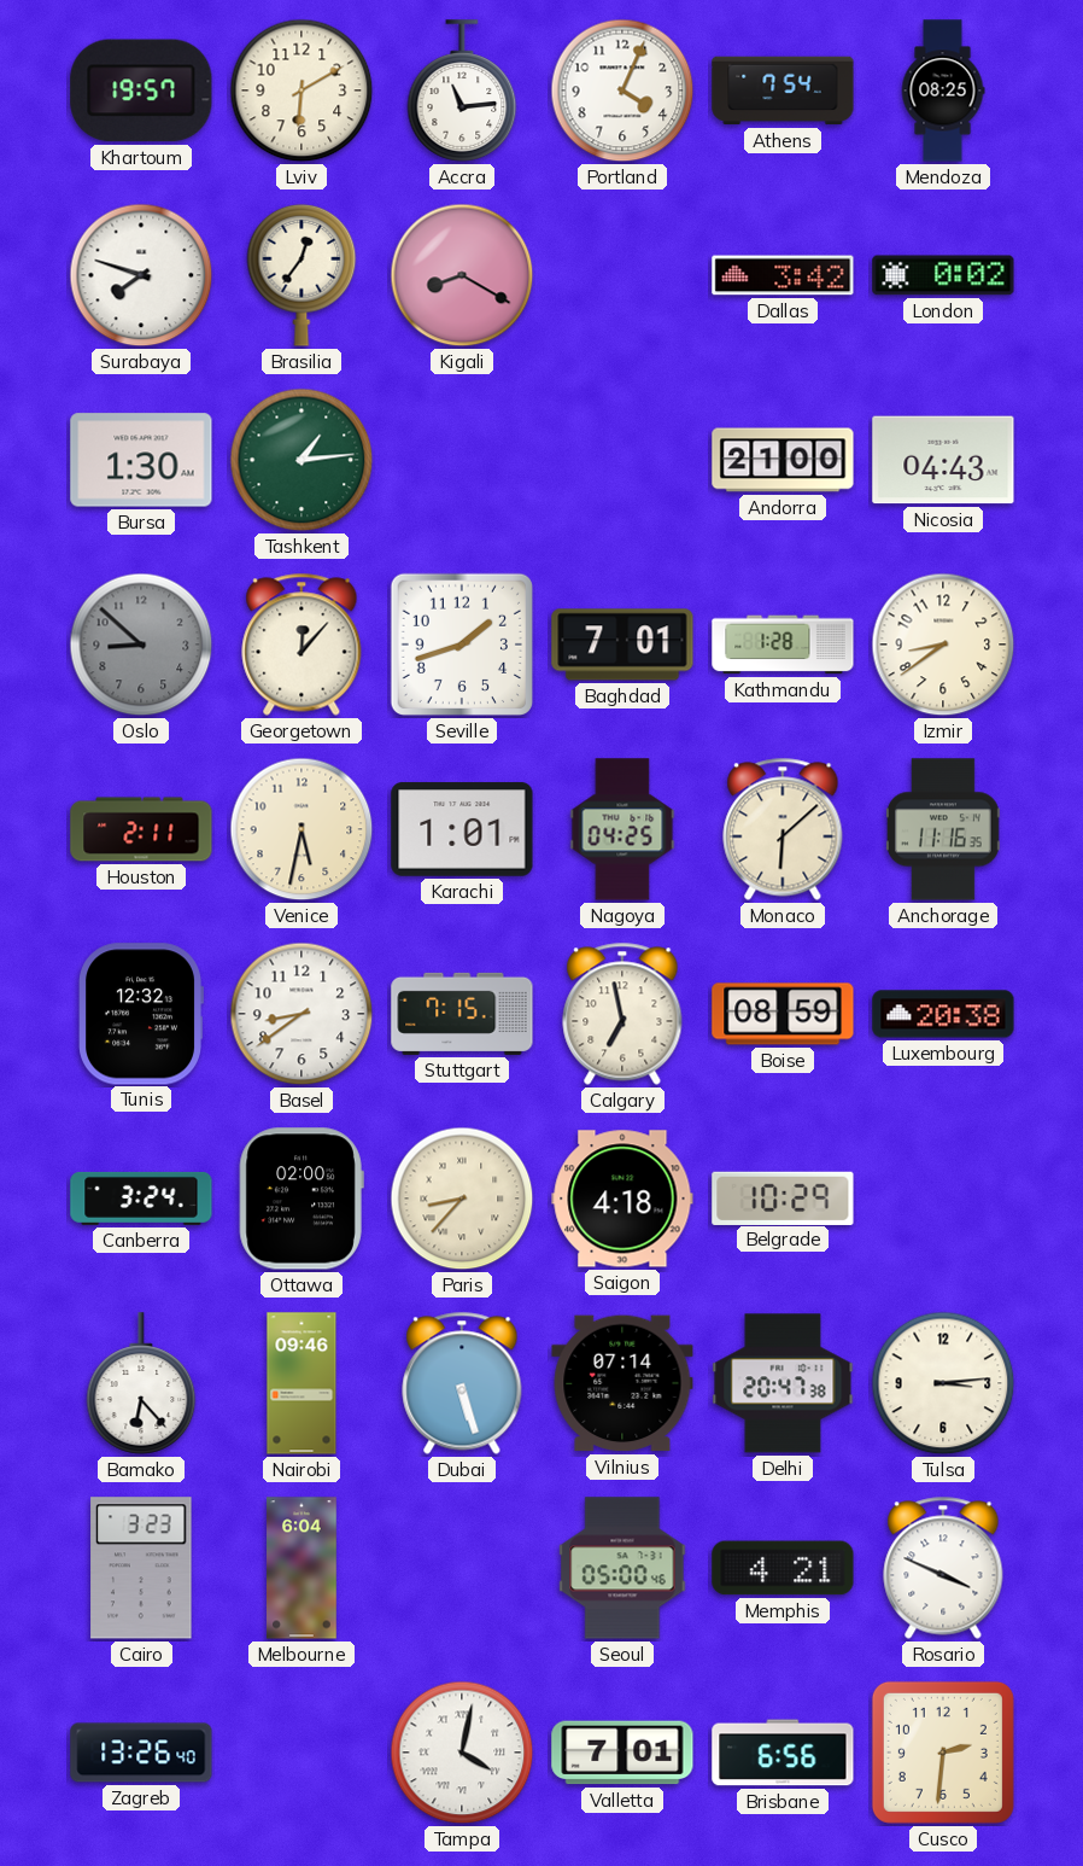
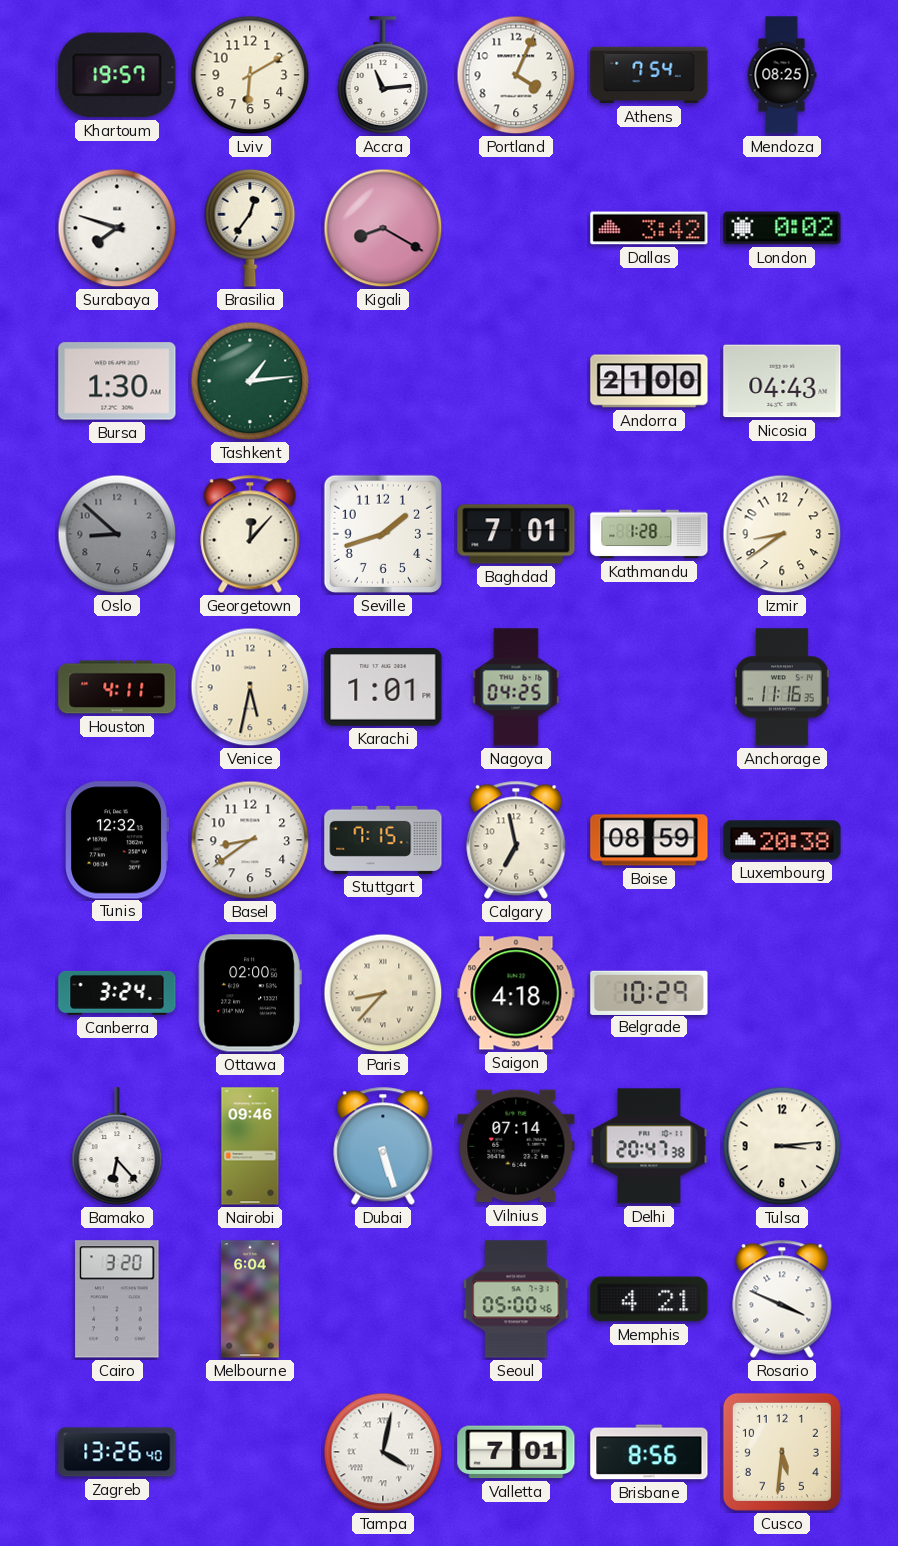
Houston: 2:11 -> 4:11 (117, 687)
Monaco: 6:08 -> none (783, 829)
Cairo: 3:23 -> 3:20 (117, 1299)
Brisbane: 6:56 -> 8:56 (649, 1452)
Cusco: 2:31 -> 5:31 (782, 1452)
